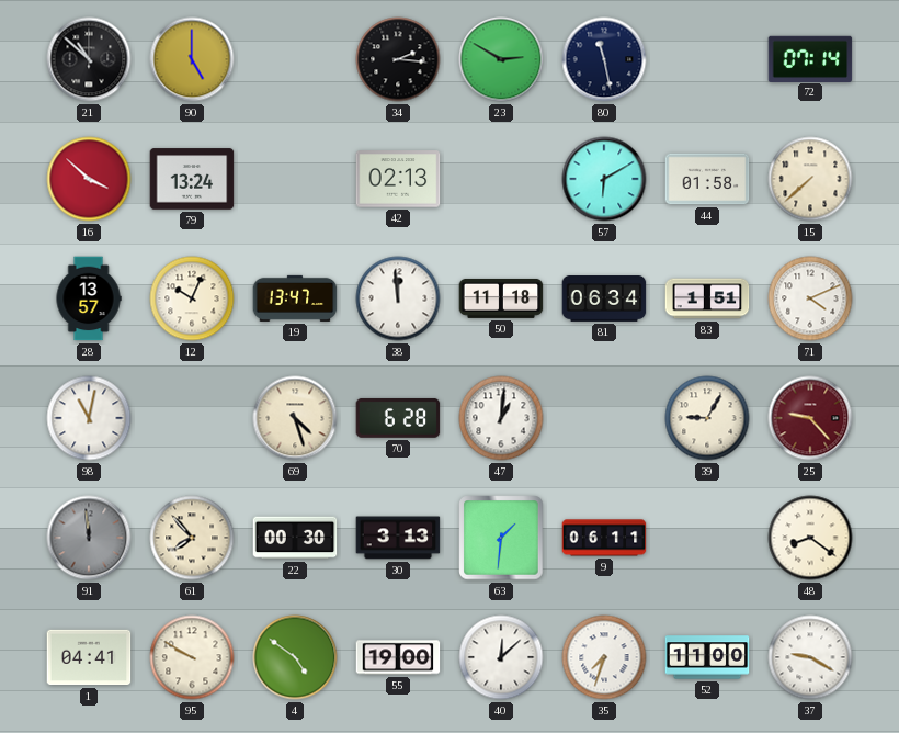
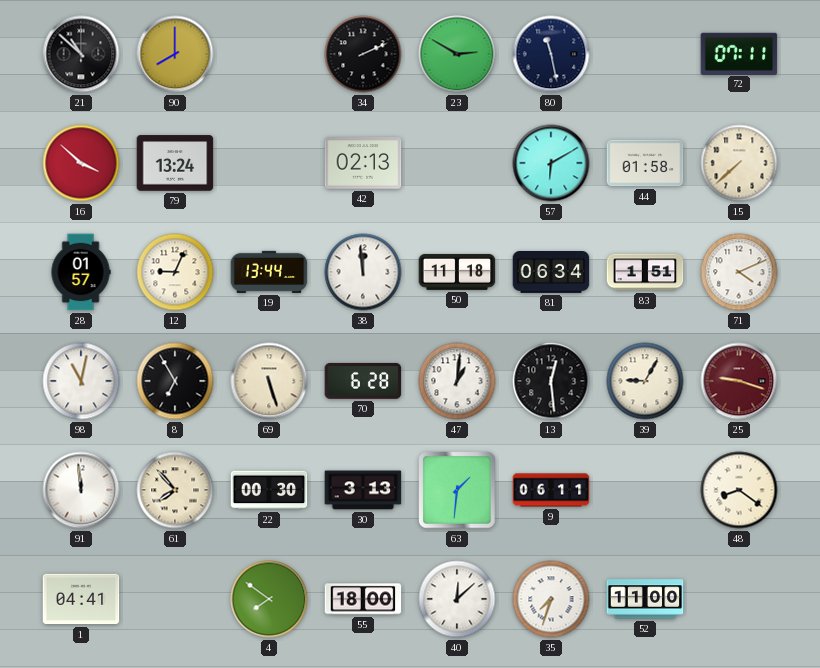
90: 5:00 -> 8:00 (175, 54)
34: 2:16 -> 2:11 (363, 54)
72: 07:14 -> 07:11 (739, 53)
28: 13:57 -> 01:57 (81, 272)
12: 10:04 -> 9:04 (175, 272)
19: 13:47 -> 13:44 (269, 272)
8: none -> 6:55 (175, 381)
69: 4:27 -> 5:27 (269, 381)
13: none -> 12:29 (551, 381)
25: 9:23 -> 9:18 (739, 381)
91 dial: grey -> white (81, 490)
95: 9:50 -> none (192, 657)
4: 4:51 -> 7:51 (269, 599)
55: 19:00 -> 18:00 (363, 599)
37: 9:20 -> none (810, 657)
